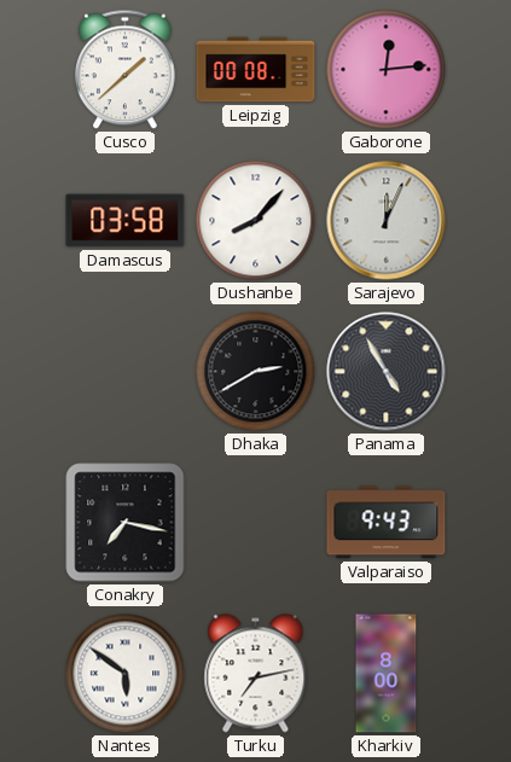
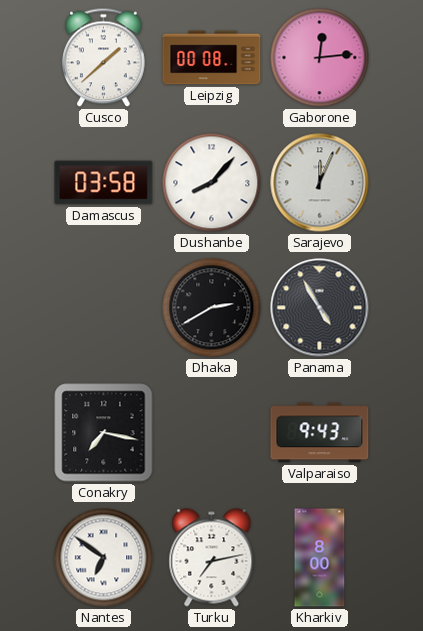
Nantes: 5:51 -> 6:51 (104, 558)
